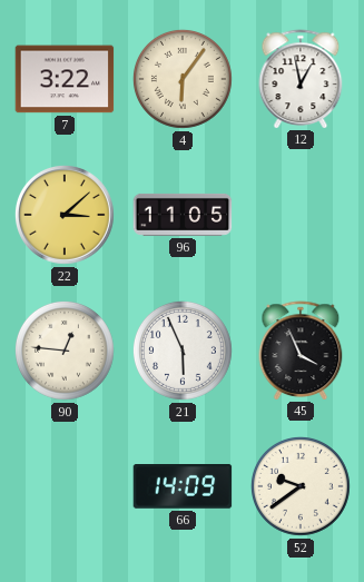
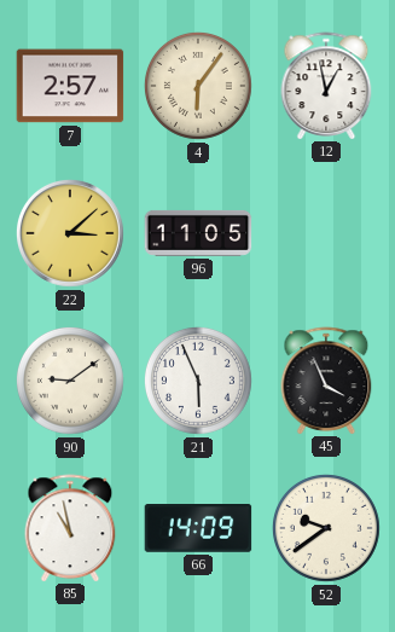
7: 3:22 -> 2:57 (70, 86)
90: 12:46 -> 9:09 (70, 381)
85: none -> 10:58 (70, 528)
